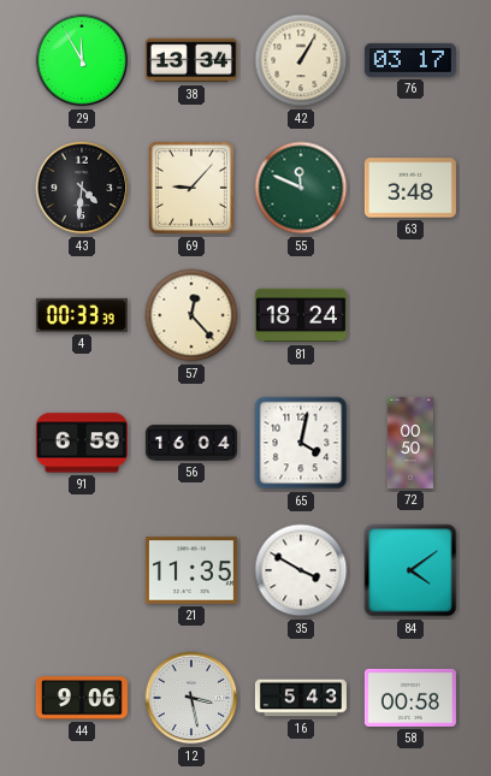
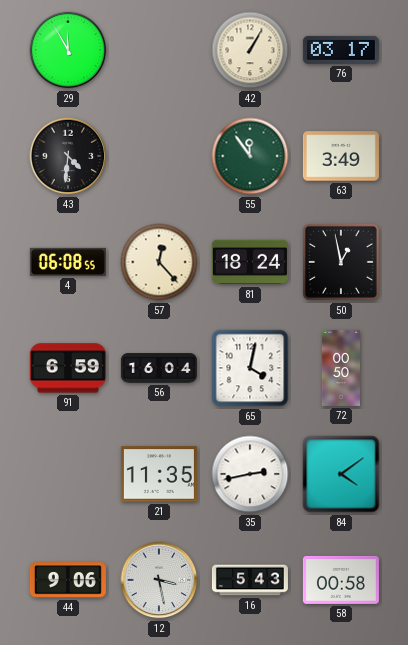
38: 13:34 -> none (191, 60)
69: 9:07 -> none (191, 188)
55: 11:49 -> 11:54 (250, 156)
63: 3:48 -> 3:49 (341, 156)
4: 00:33 -> 06:08 (68, 262)
50: none -> 12:58 (341, 262)
35: 3:50 -> 2:43 (250, 474)
